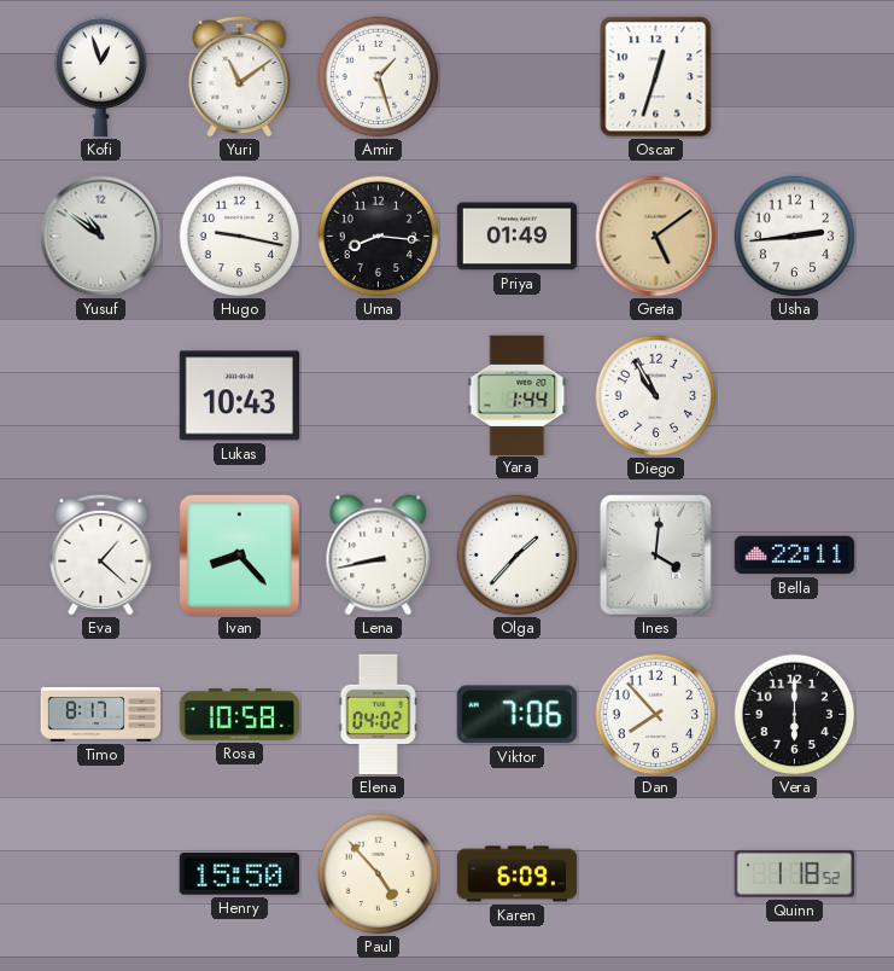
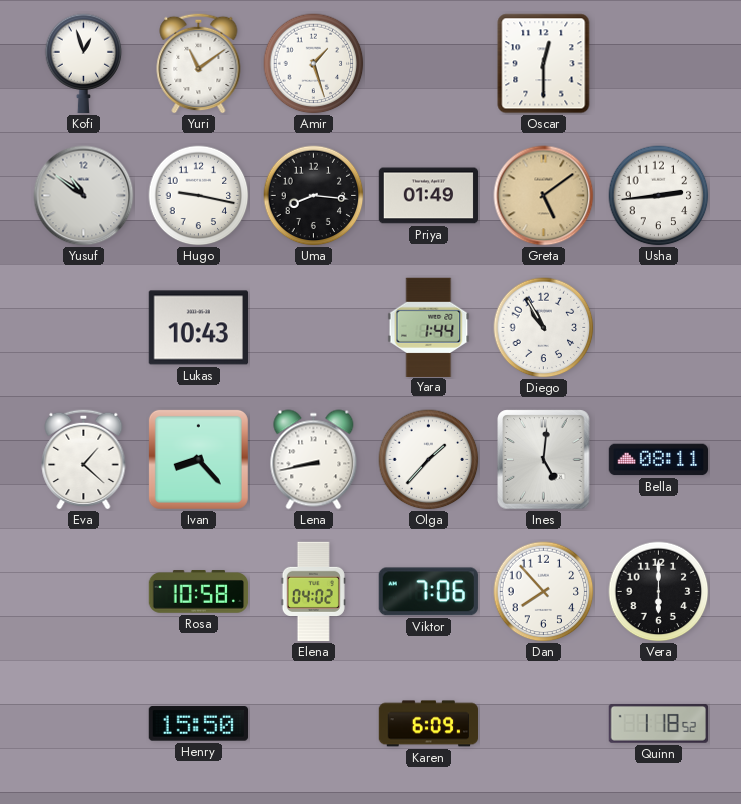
Oscar: 12:33 -> 12:30 (544, 64)
Ines: 4:01 -> 5:01 (544, 460)
Bella: 22:11 -> 08:11 (659, 460)
Timo: 8:17 -> none (101, 714)
Paul: 4:53 -> none (379, 874)
